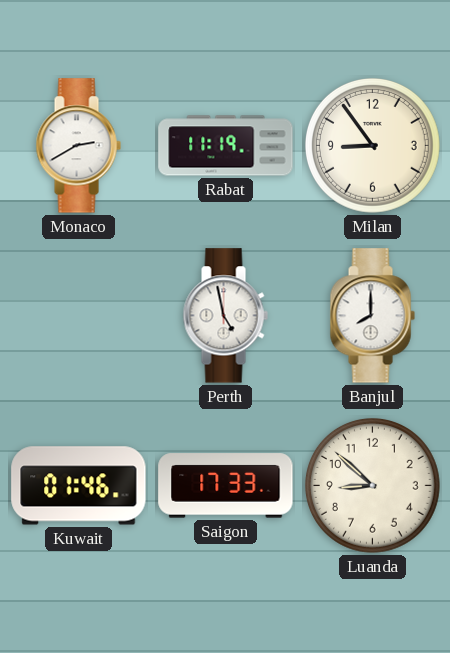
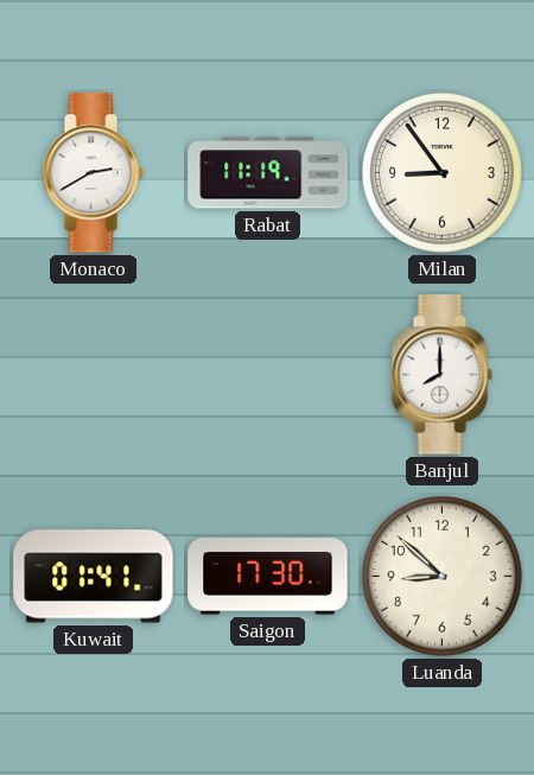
Perth: 4:58 -> none (225, 316)
Kuwait: 01:46 -> 01:41 (94, 577)
Saigon: 17:33 -> 17:30 (268, 577)
